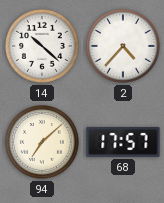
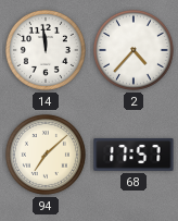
14: 10:22 -> 11:59 (46, 50)
